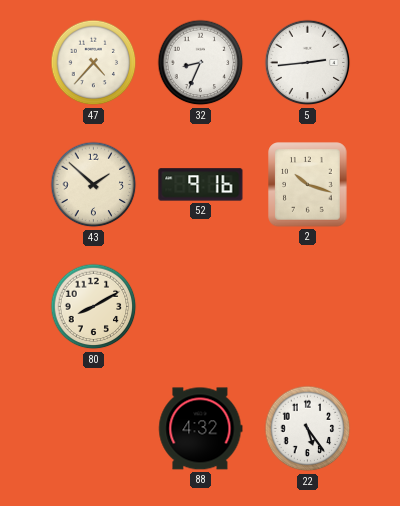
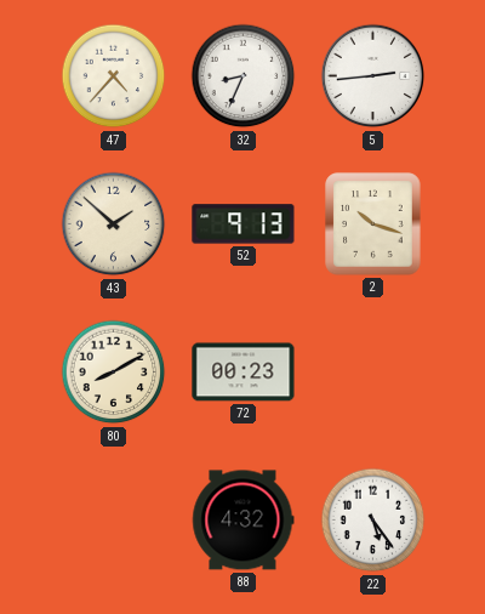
52: 9:16 -> 9:13 (244, 224)
72: none -> 00:23 (244, 373)
